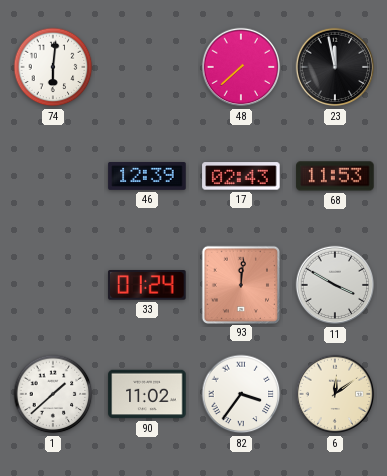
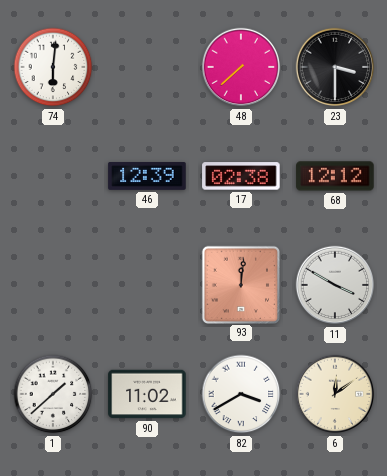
23: 11:58 -> 3:30 (335, 67)
17: 02:43 -> 02:38 (241, 176)
68: 11:53 -> 12:12 (335, 176)
33: 01:24 -> none (147, 286)
82: 3:36 -> 3:40 (241, 394)
